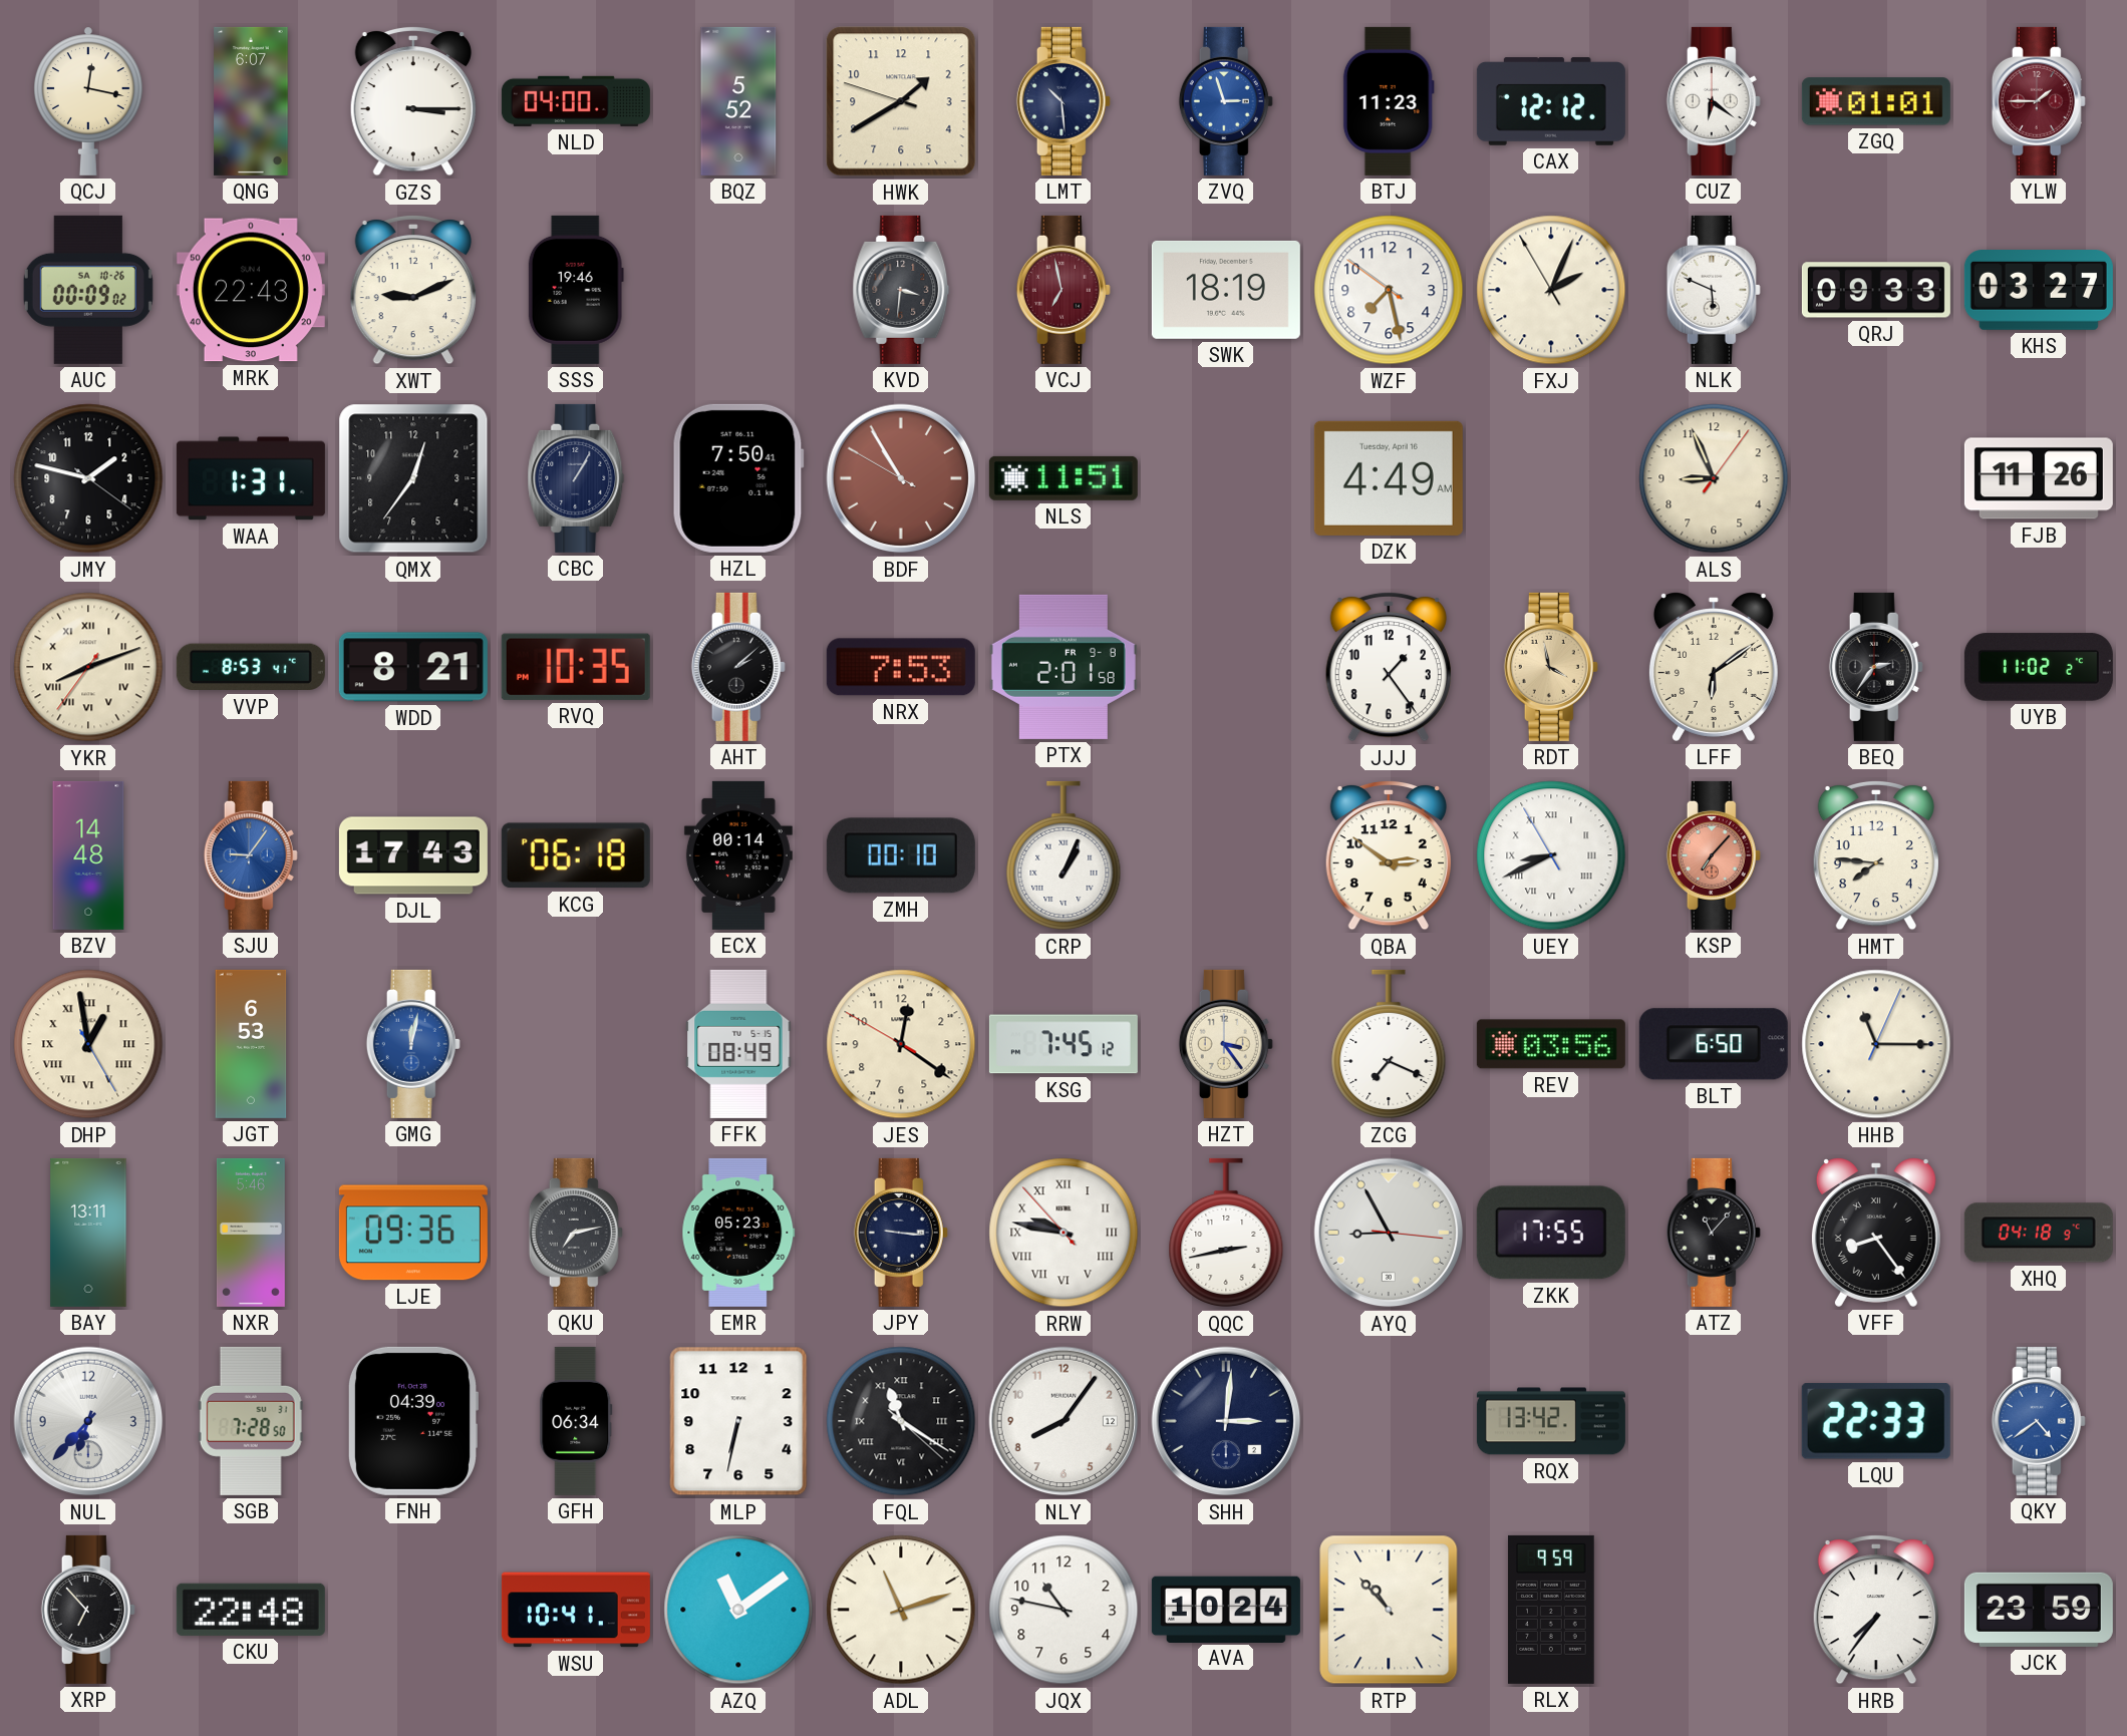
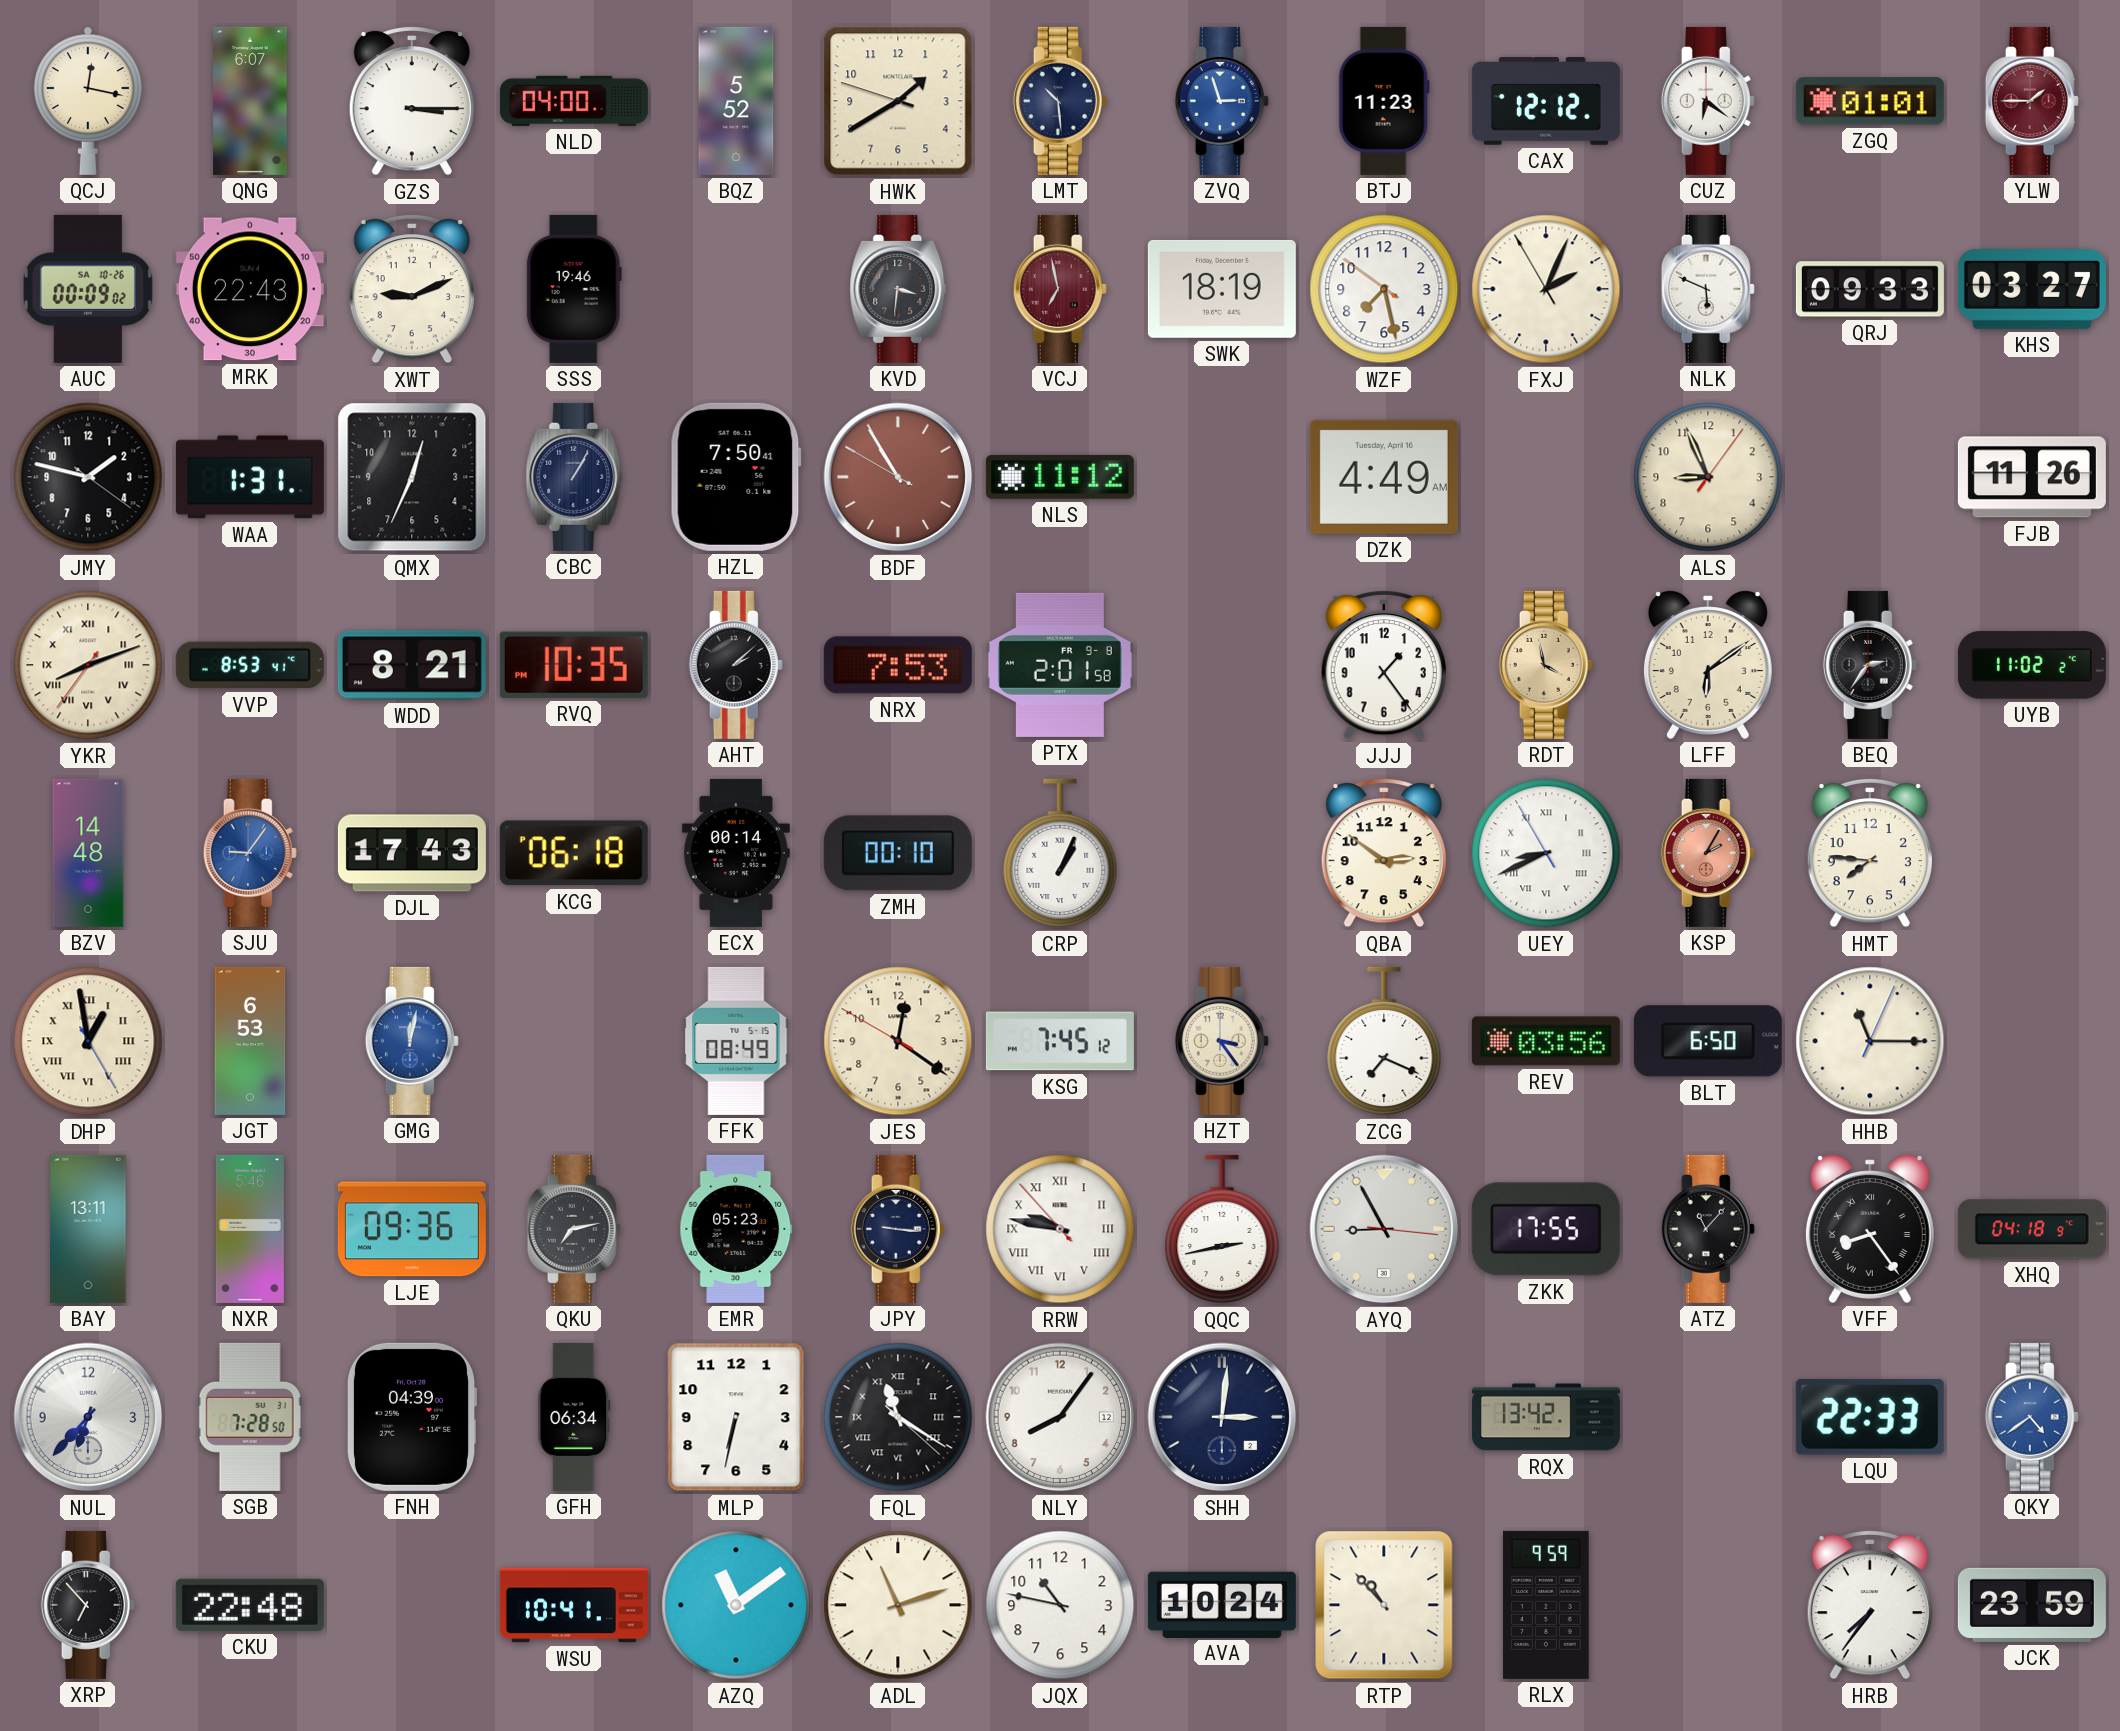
QMX: 12:36 -> 12:34 (412, 477)
NLS: 11:51 -> 11:12 (1060, 477)
KSP: 7:07 -> 2:05 (1708, 853)
